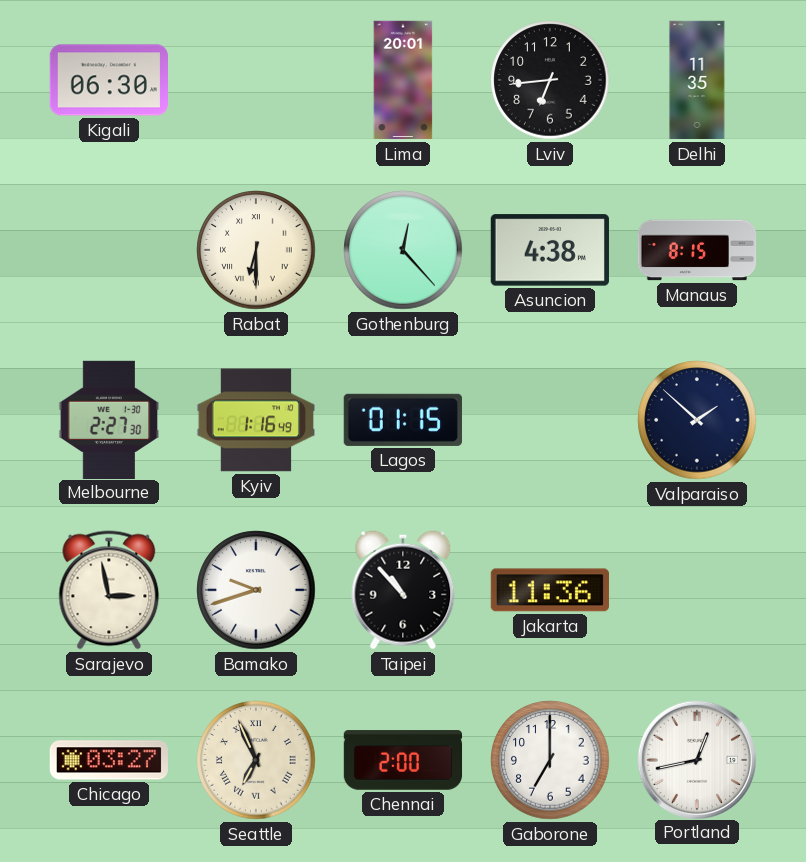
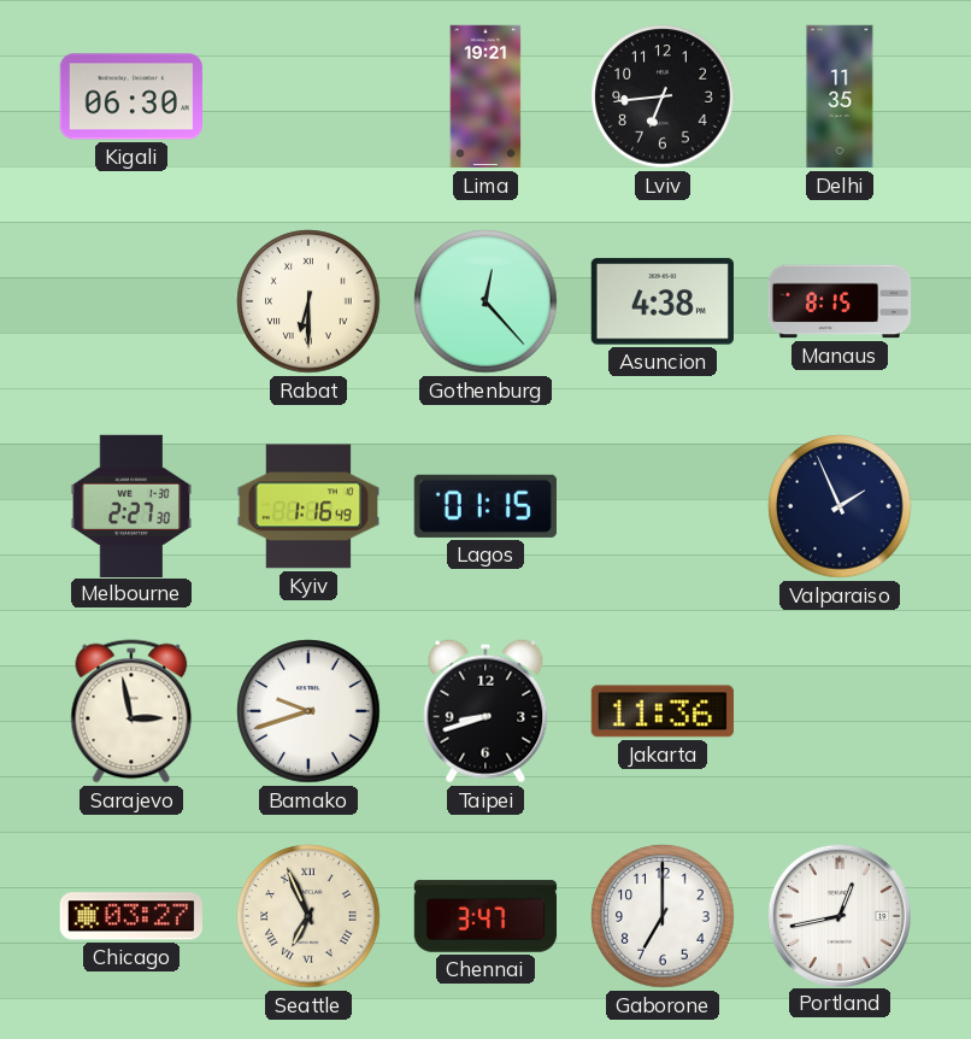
Lima: 20:01 -> 19:21 (485, 96)
Valparaiso: 1:52 -> 1:56 (840, 506)
Taipei: 10:53 -> 8:42 (485, 711)
Chennai: 2:00 -> 3:47 (485, 916)
